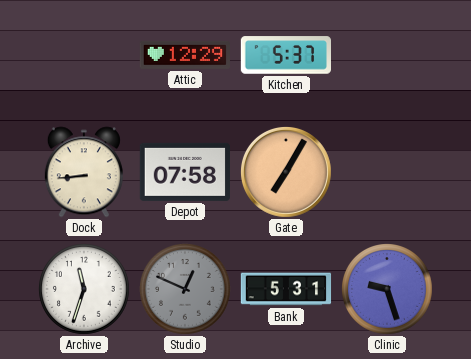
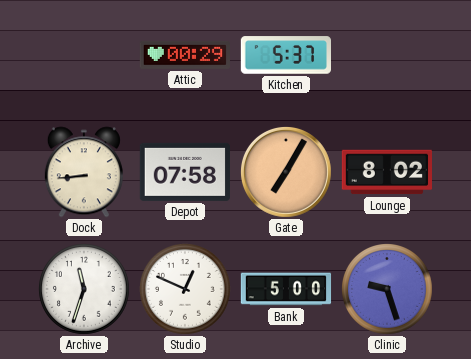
Attic: 12:29 -> 00:29 (184, 55)
Lounge: none -> 8:02 (386, 172)
Studio dial: grey -> white (186, 290)
Bank: 5:31 -> 5:00 (286, 289)
